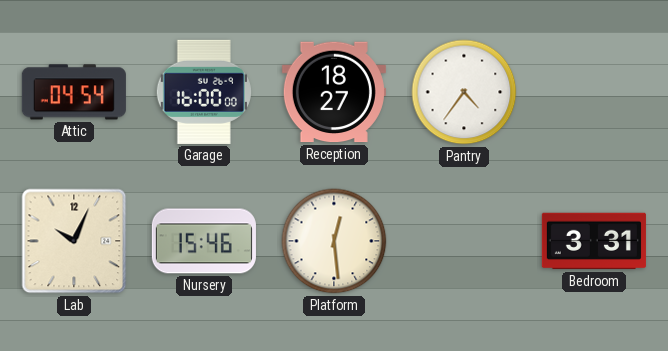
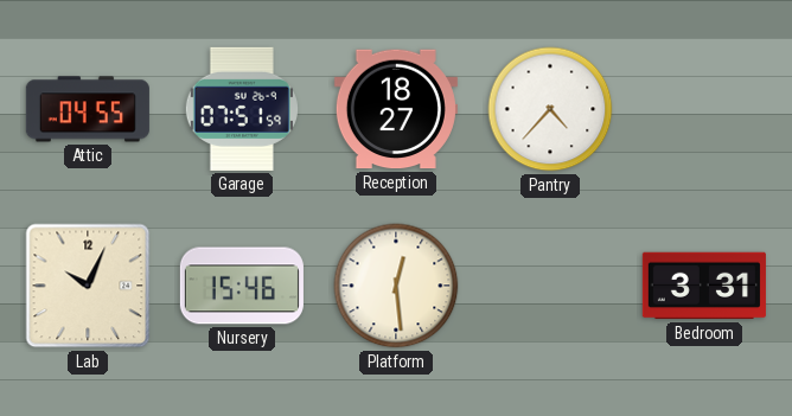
Attic: 04:54 -> 04:55 (88, 109)
Garage: 16:00 -> 07:51 (242, 109)
Pantry: 4:36 -> 4:37 (550, 109)
